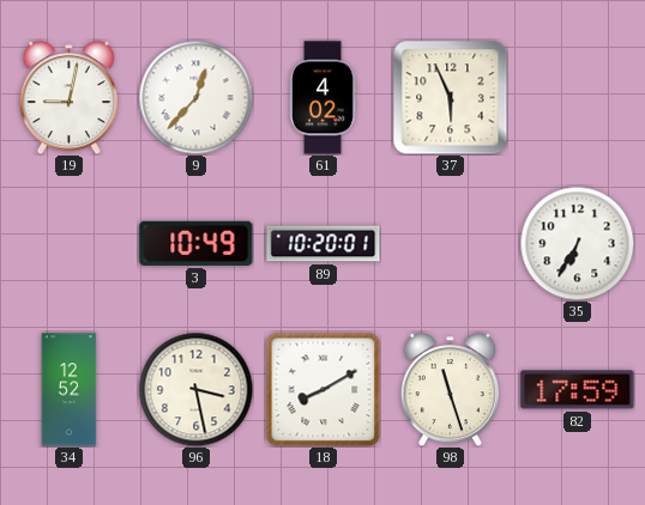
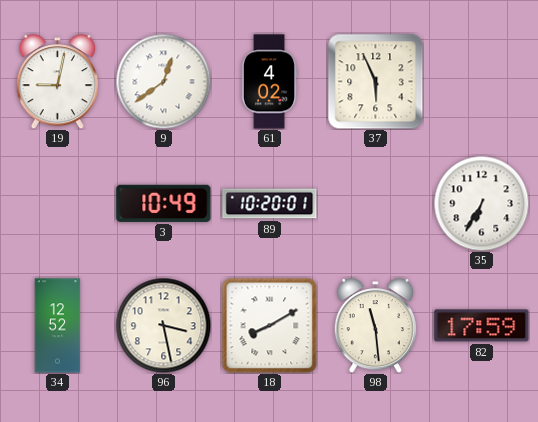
9: 12:37 -> 12:39 (163, 81)
98: 11:27 -> 11:29 (375, 326)
